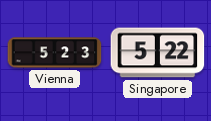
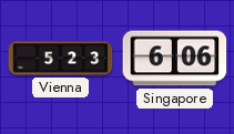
Singapore: 5:22 -> 6:06 (175, 59)
